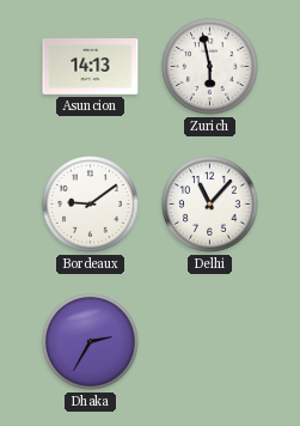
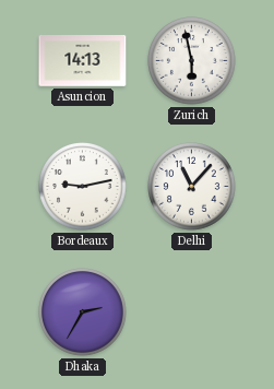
Bordeaux: 9:09 -> 9:13 (83, 187)
